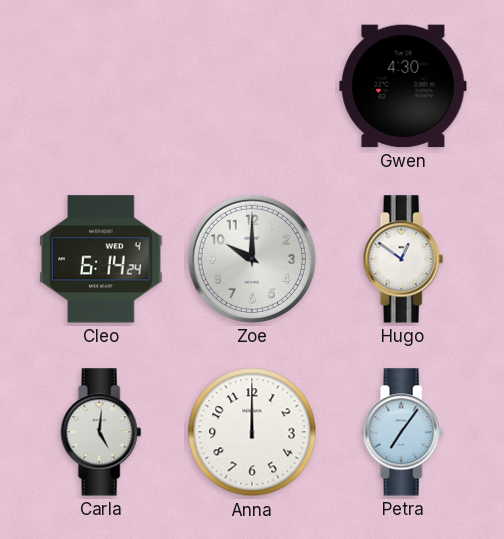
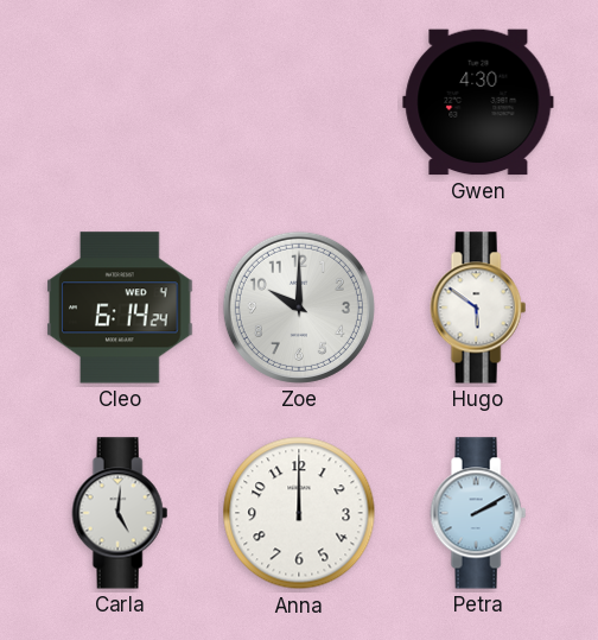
Hugo: 12:51 -> 5:51 (478, 308)
Petra: 7:06 -> 2:10 (478, 513)
